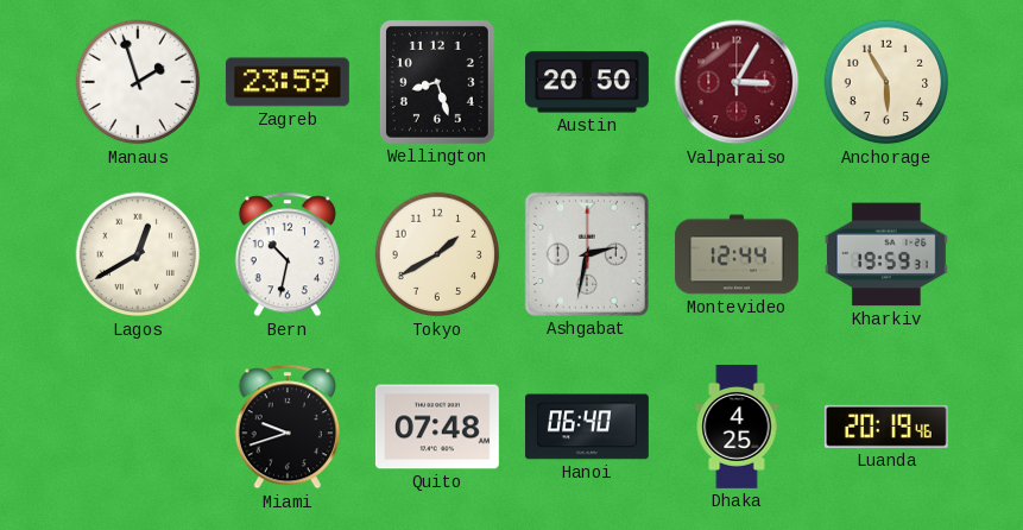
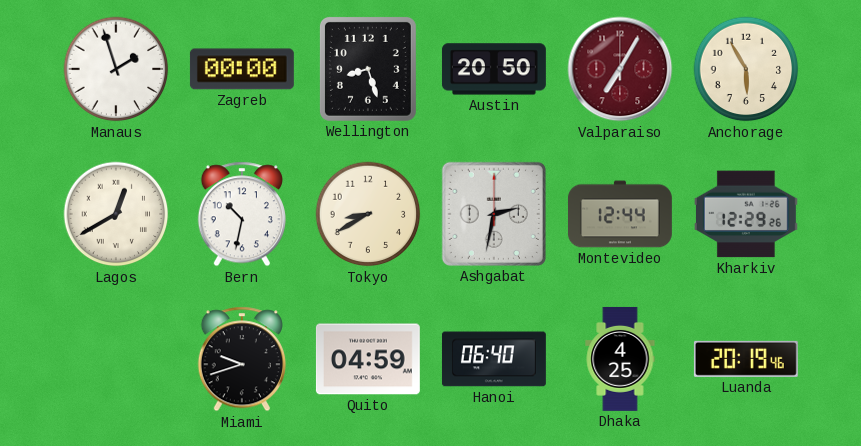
Zagreb: 23:59 -> 00:00 (242, 69)
Valparaiso: 3:05 -> 7:05 (620, 69)
Tokyo: 1:40 -> 8:40 (368, 214)
Kharkiv: 19:59 -> 12:29 (746, 214)
Quito: 07:48 -> 04:59 (368, 359)
